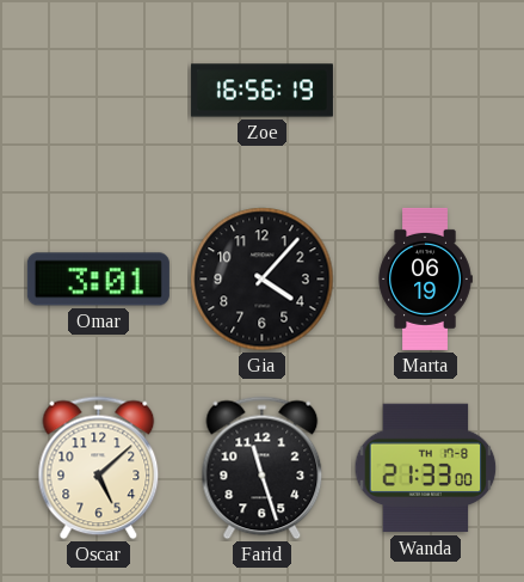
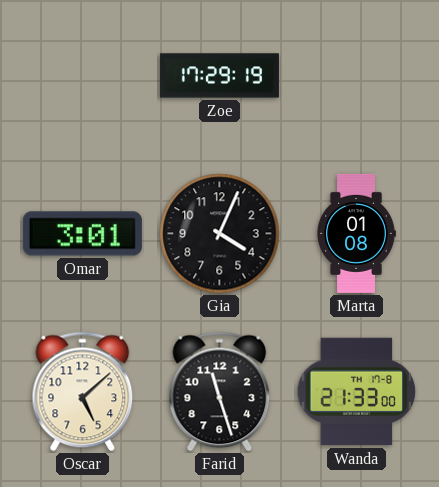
Zoe: 16:56 -> 17:29 (219, 76)
Gia: 4:07 -> 4:04 (220, 234)
Marta: 06:19 -> 01:08 (356, 233)
